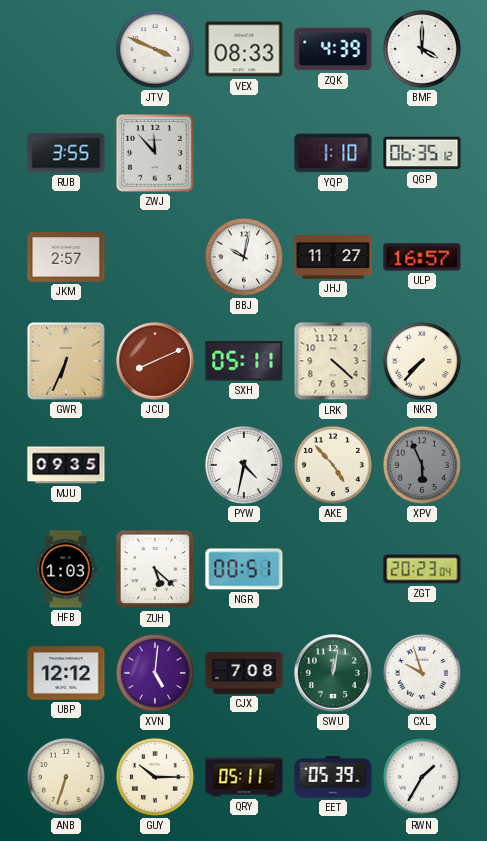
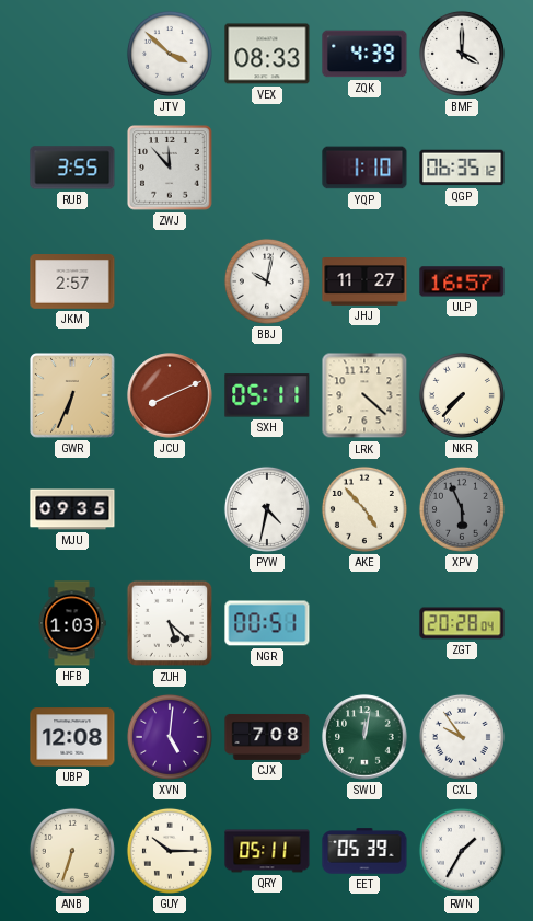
JTV: 3:49 -> 3:52 (170, 54)
ZGT: 20:23 -> 20:28 (462, 623)
UBP: 12:12 -> 12:08 (72, 737)
CXL: 9:57 -> 9:54 (462, 737)
